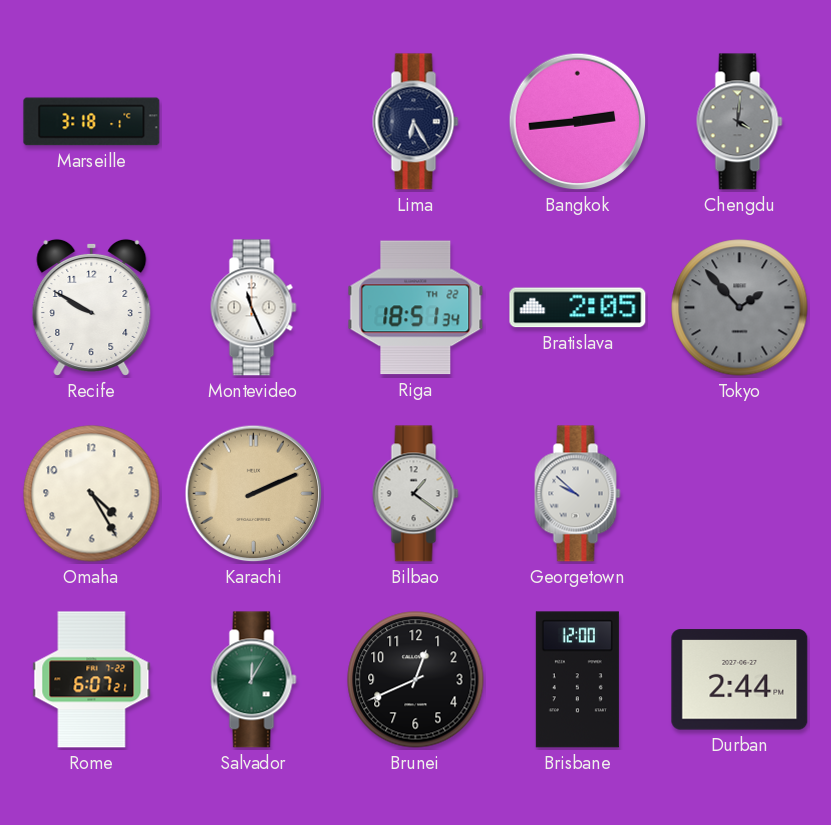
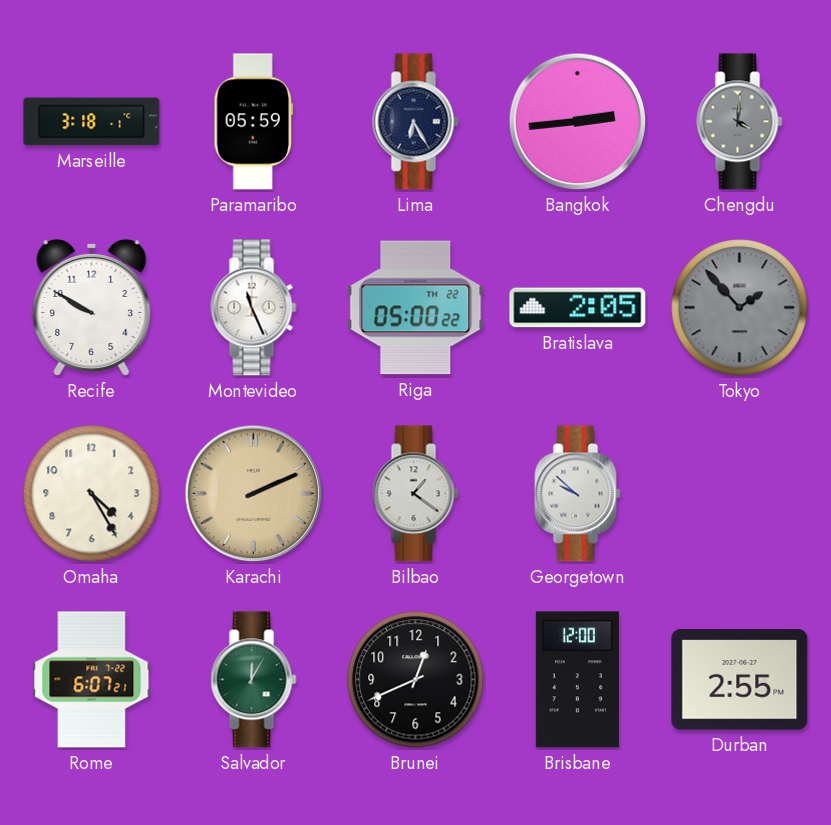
Paramaribo: none -> 05:59 (254, 122)
Riga: 18:51 -> 05:00 (416, 308)
Durban: 2:44 -> 2:55 (740, 680)
